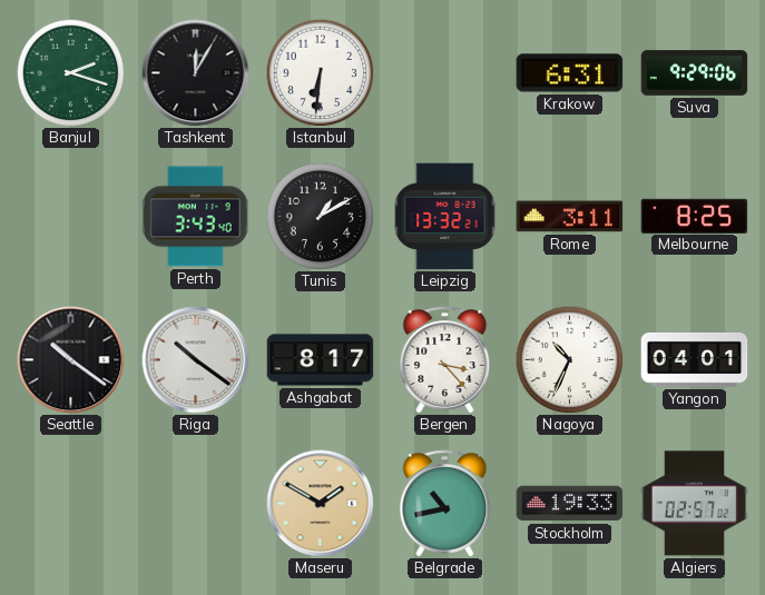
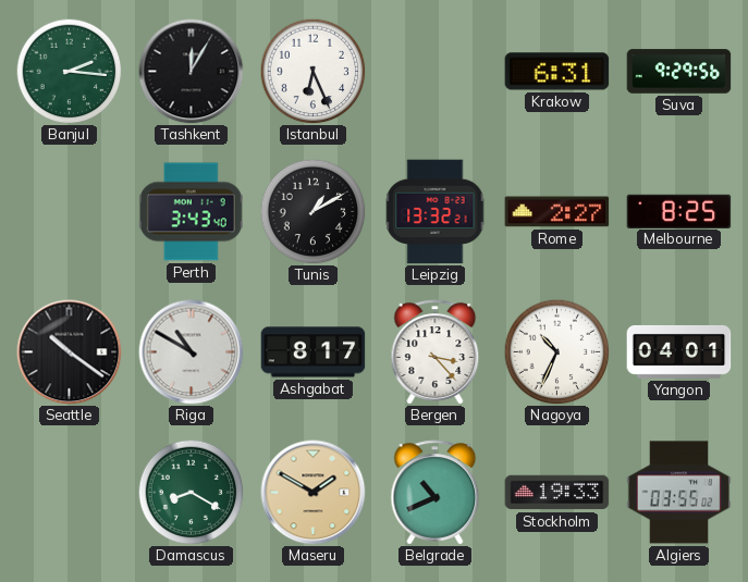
Banjul: 2:18 -> 2:16 (69, 71)
Istanbul: 6:31 -> 6:26 (312, 71)
Suva: 9:29:06 -> 9:29:56 (679, 72)
Rome: 3:11 -> 2:27 (557, 212)
Riga: 10:21 -> 10:50 (192, 352)
Damascus: none -> 8:20 (191, 492)
Belgrade: 10:43 -> 10:41 (436, 493)
Algiers: 02:57 -> 03:55 (679, 493)
